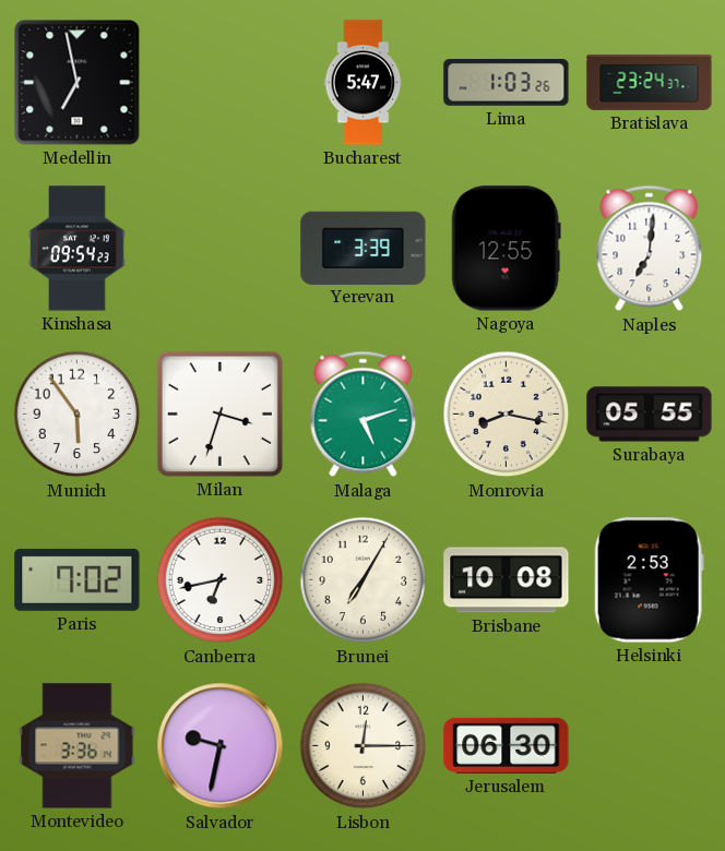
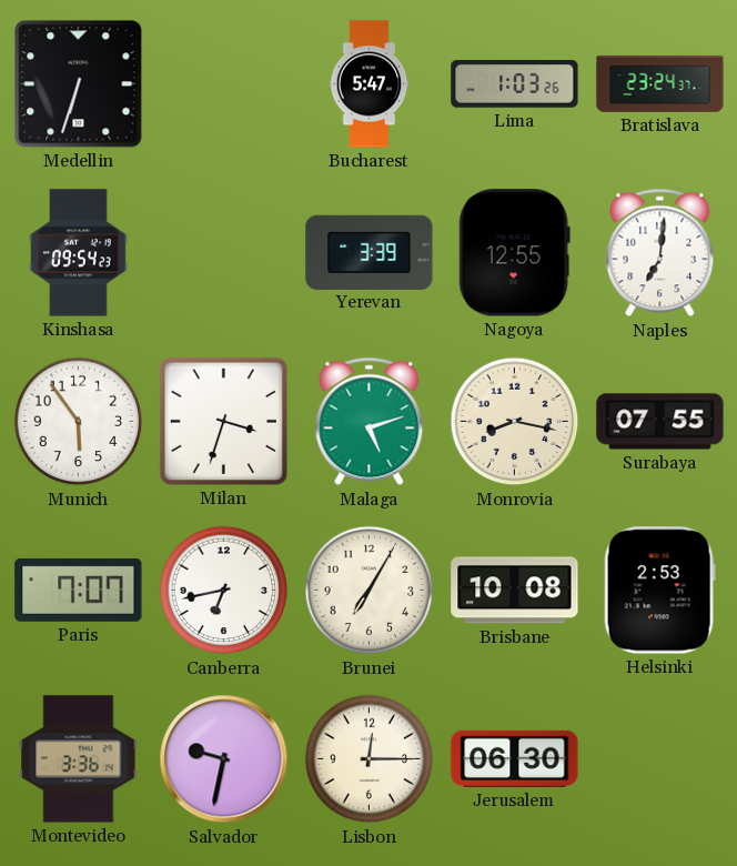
Medellin: 6:58 -> 6:33 (79, 84)
Surabaya: 05:55 -> 07:55 (660, 422)
Paris: 7:02 -> 7:07 (79, 590)
